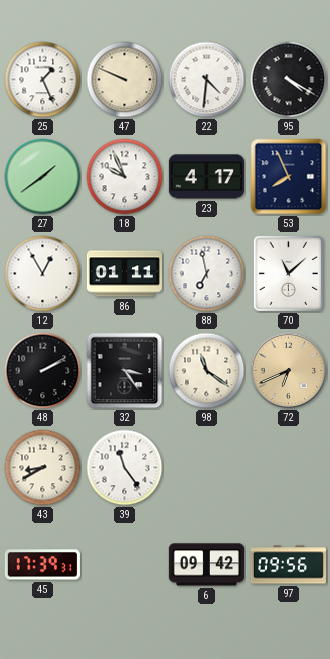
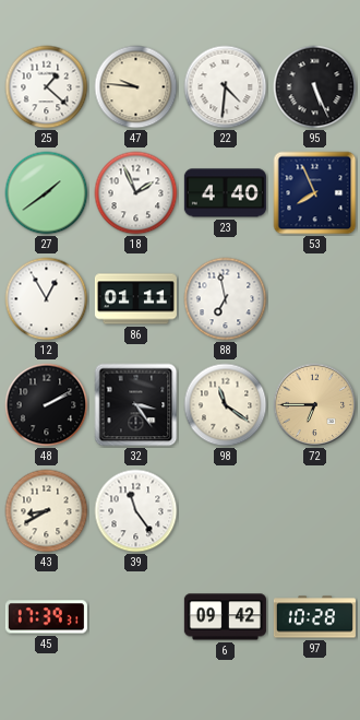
25: 1:26 -> 1:22 (47, 87)
47: 9:49 -> 9:46 (136, 87)
95: 4:20 -> 5:26 (315, 87)
18: 9:56 -> 1:56 (136, 193)
23: 4:17 -> 4:40 (225, 193)
70: 11:08 -> none (288, 273)
72: 6:41 -> 6:45 (315, 405)
97: 09:56 -> 10:28 (314, 617)
